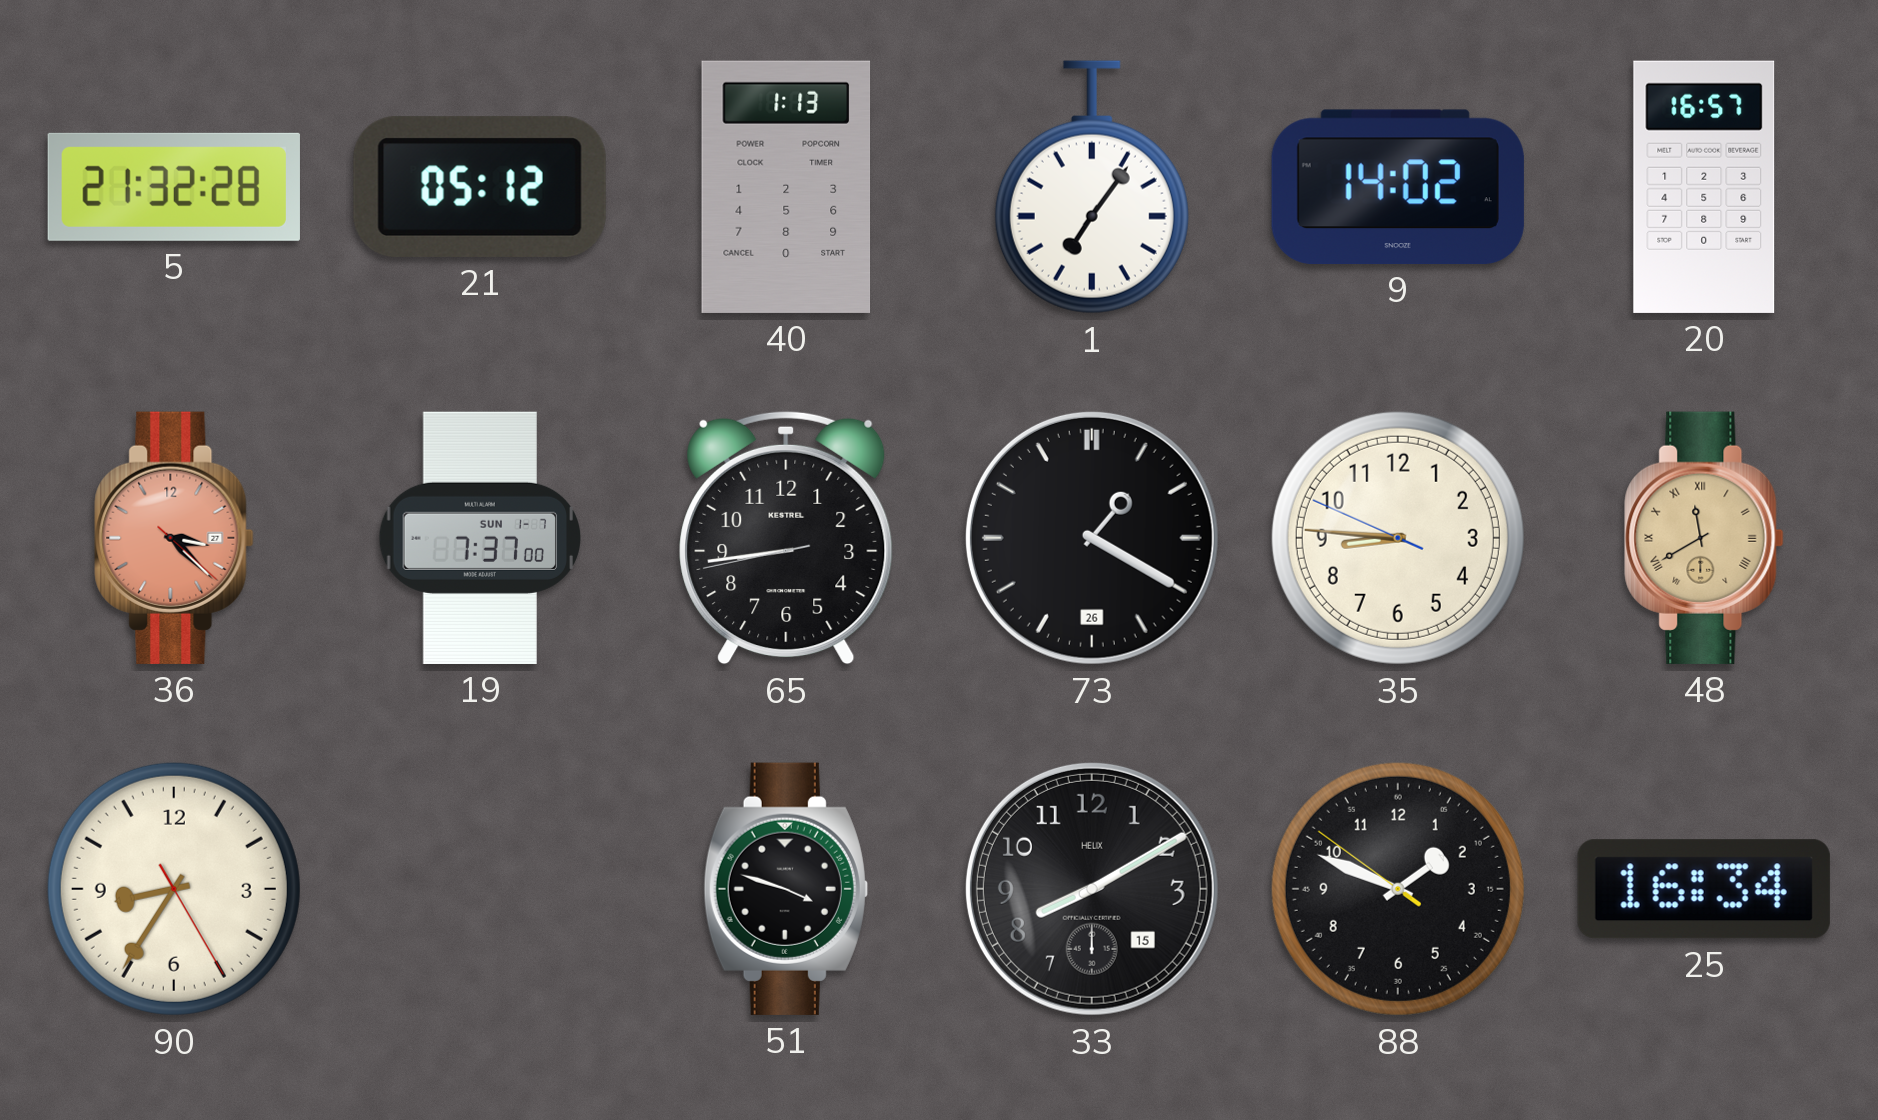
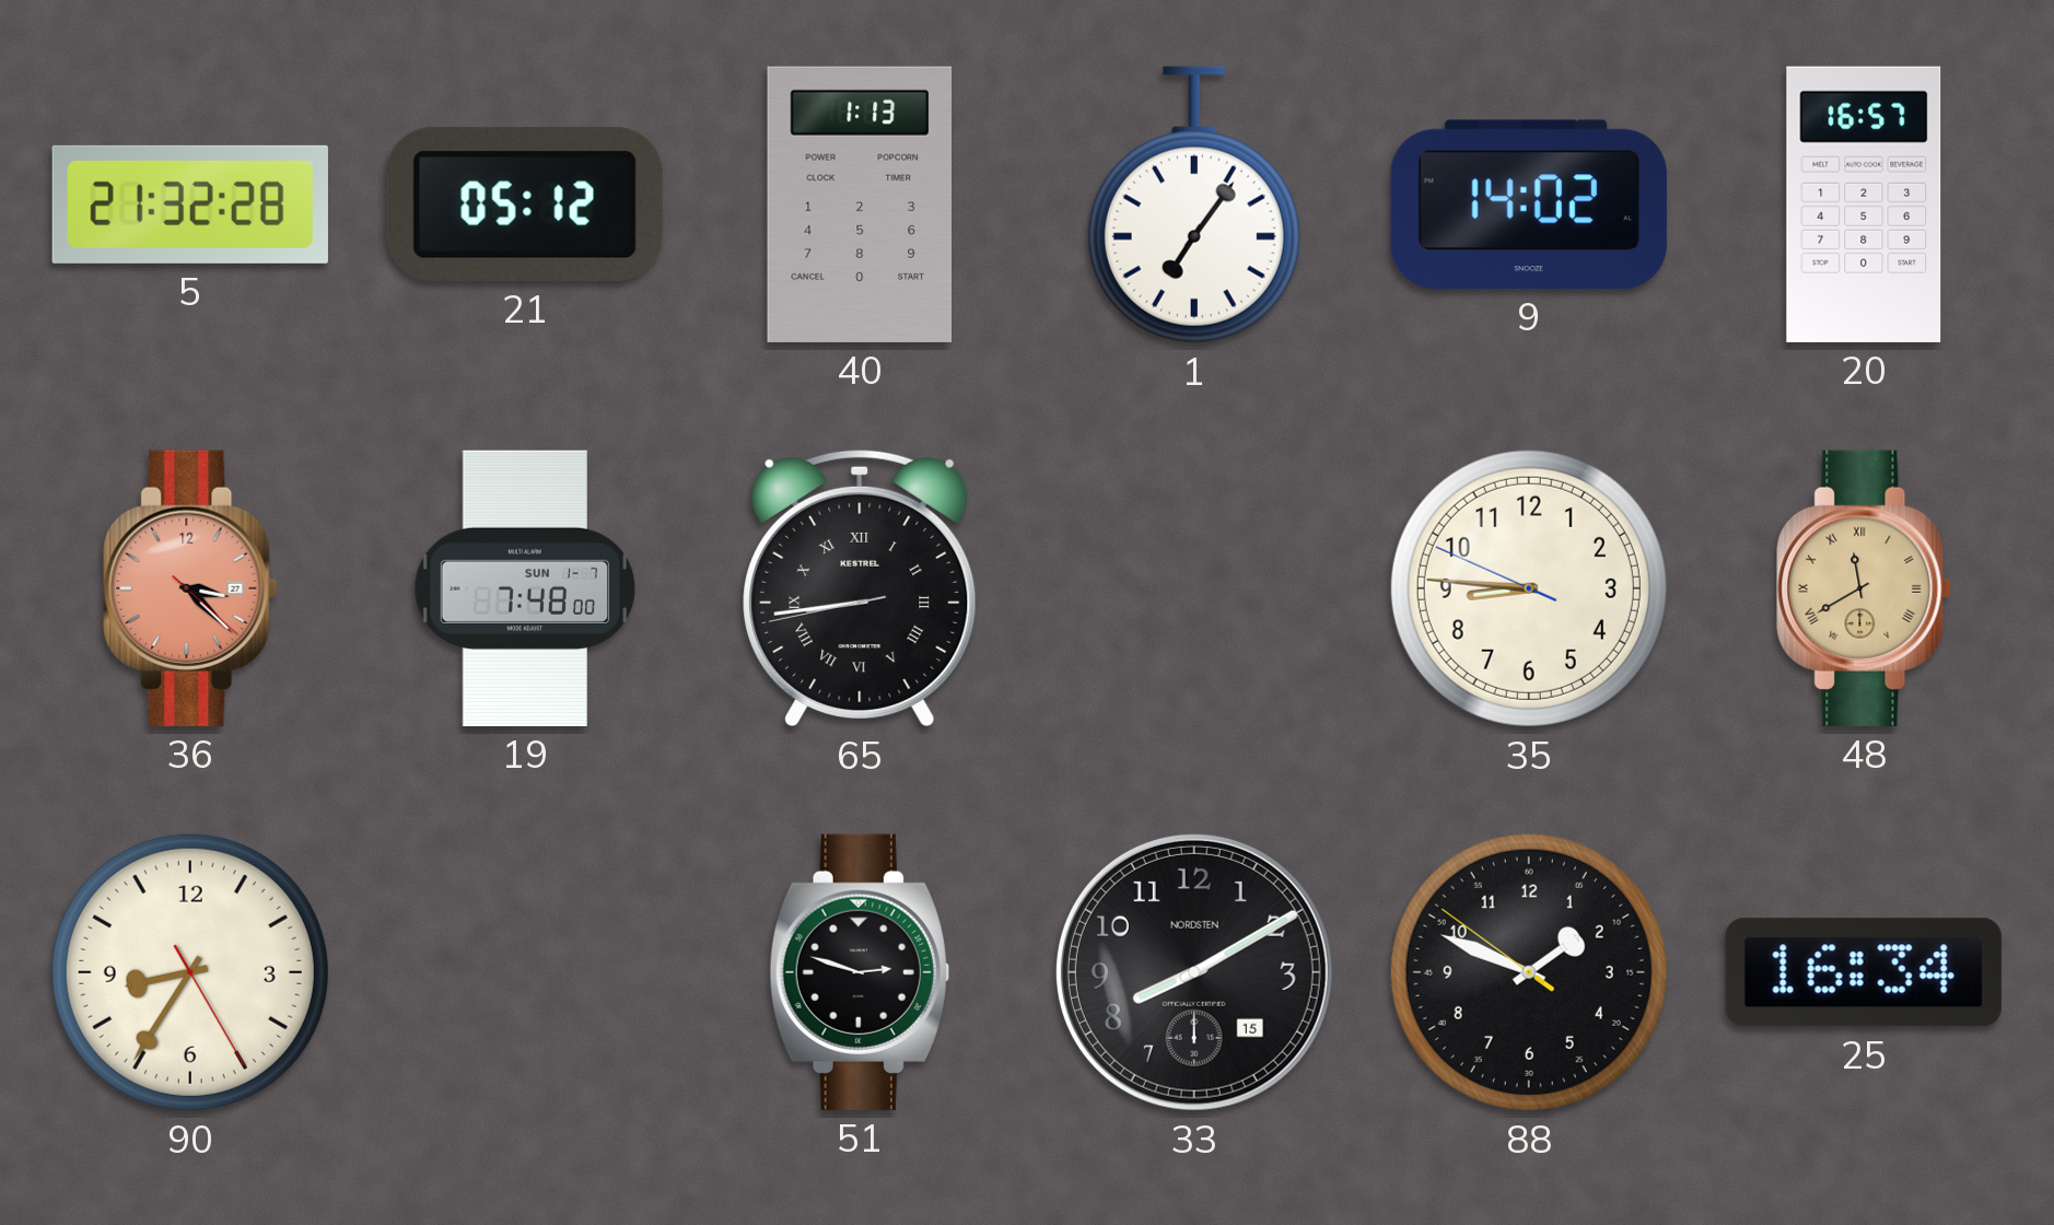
19: 7:37 -> 7:48 (525, 588)
65 numerals: Arabic -> Roman (860, 588)
73: 1:20 -> none (1092, 538)
51: 3:48 -> 2:48 (860, 972)
33 brand: HELIX -> NORDSTEN (1194, 972)
